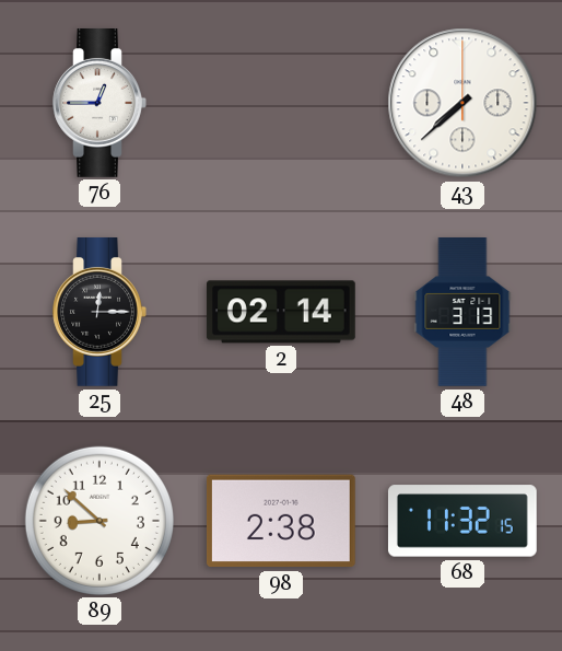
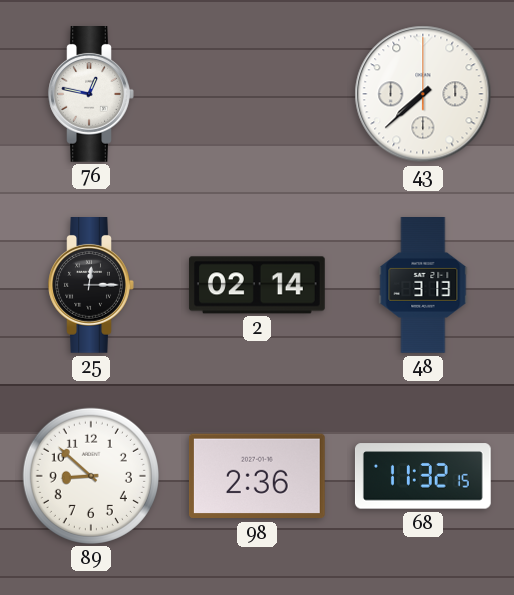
76: 12:45 -> 12:47 (91, 95)
98: 2:38 -> 2:36 (257, 476)
